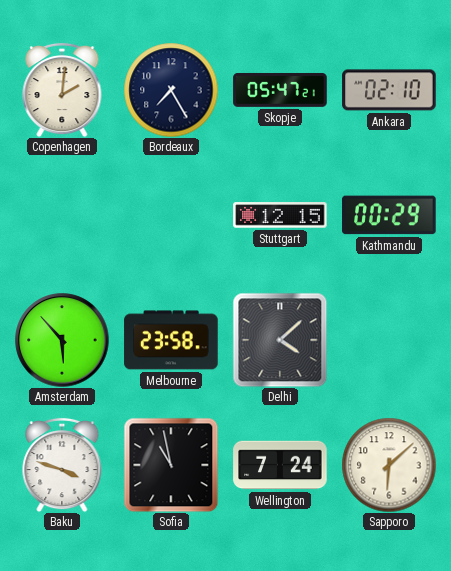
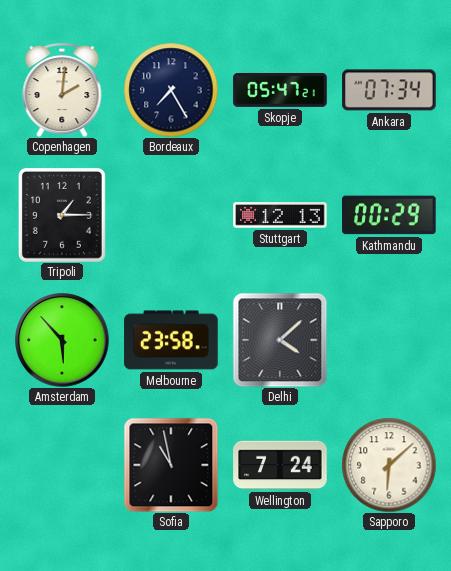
Ankara: 02:10 -> 07:34 (389, 90)
Tripoli: none -> 1:15 (62, 215)
Stuttgart: 12:15 -> 12:13 (280, 215)
Baku: 3:48 -> none (62, 465)
